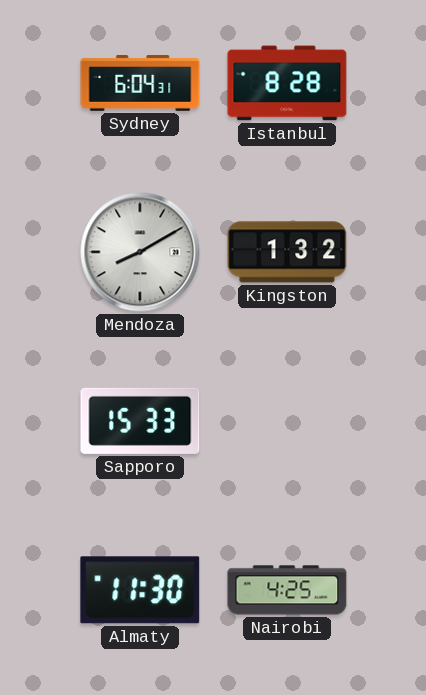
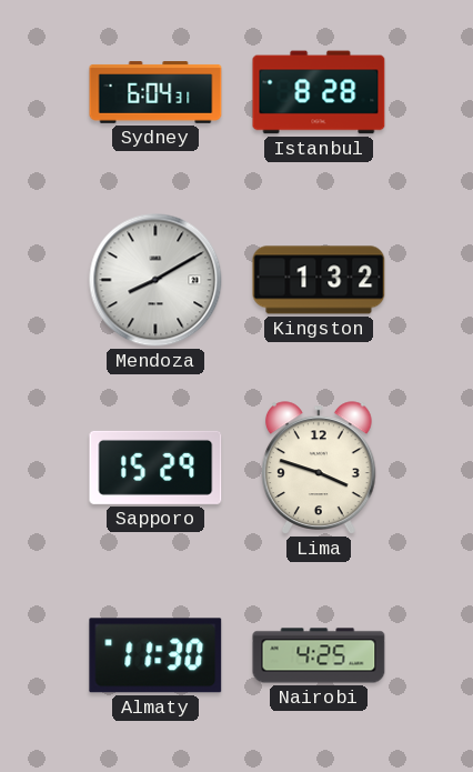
Sapporo: 15:33 -> 15:29 (155, 468)
Lima: none -> 3:48 (320, 468)
